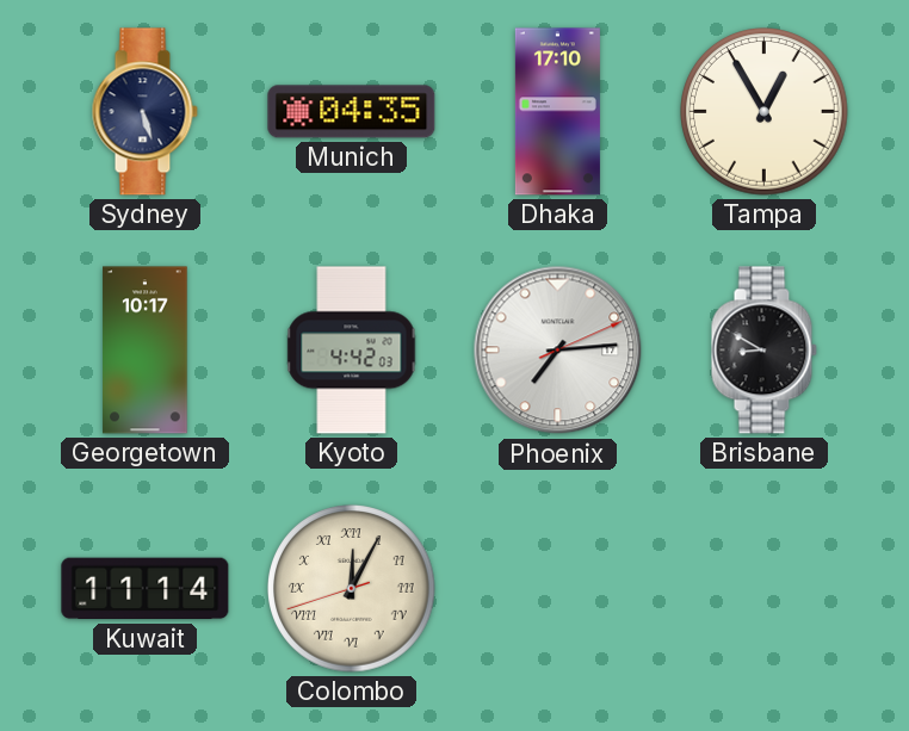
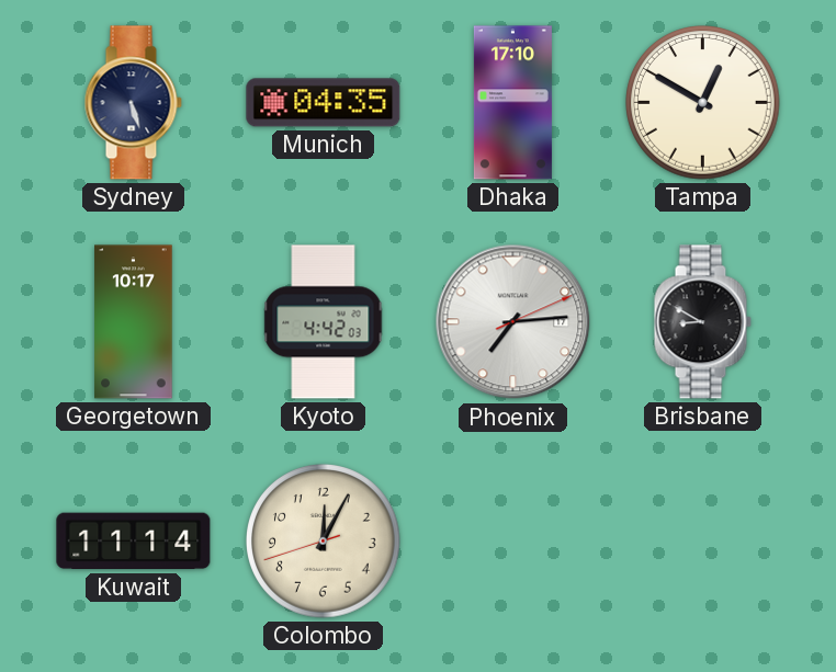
Tampa: 12:55 -> 12:50 (703, 103)
Colombo numerals: Roman -> Arabic (324, 542)
